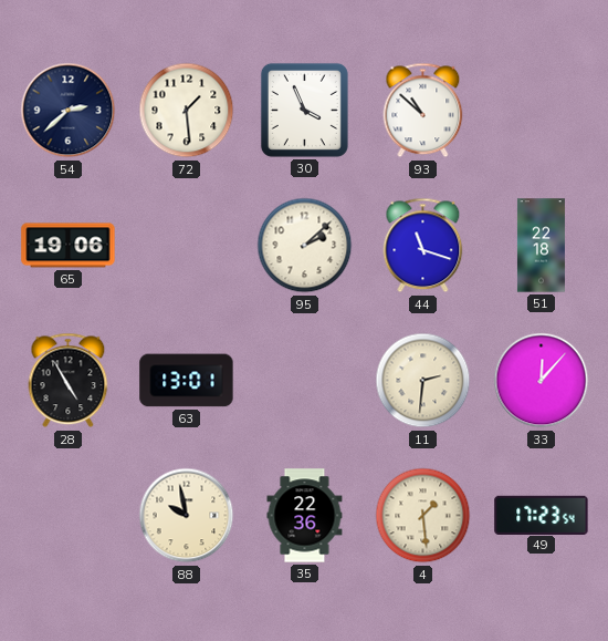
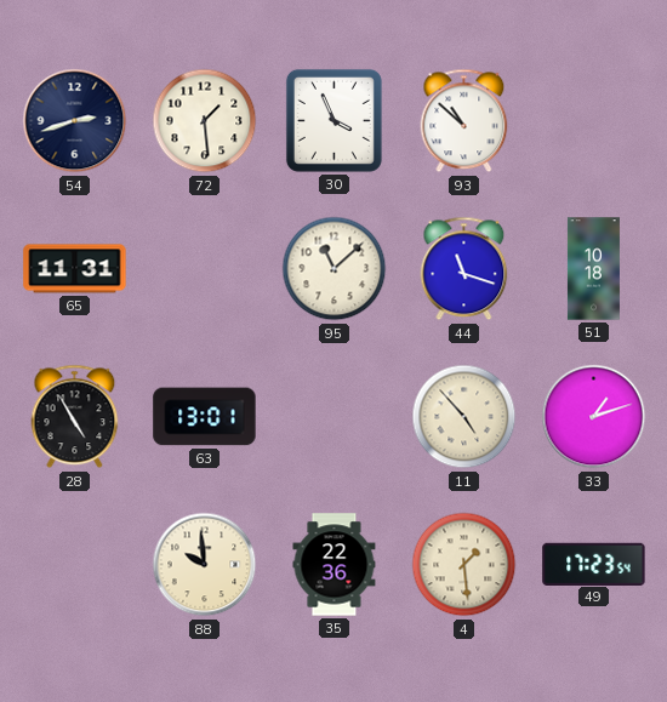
54: 2:38 -> 2:42 (75, 121)
65: 19:06 -> 11:31 (75, 269)
95: 2:08 -> 11:08 (335, 269)
51: 22:18 -> 10:18 (593, 269)
11: 2:31 -> 4:53 (464, 417)
33: 12:07 -> 1:12 (594, 417)
88: 9:58 -> 9:59 (205, 565)
